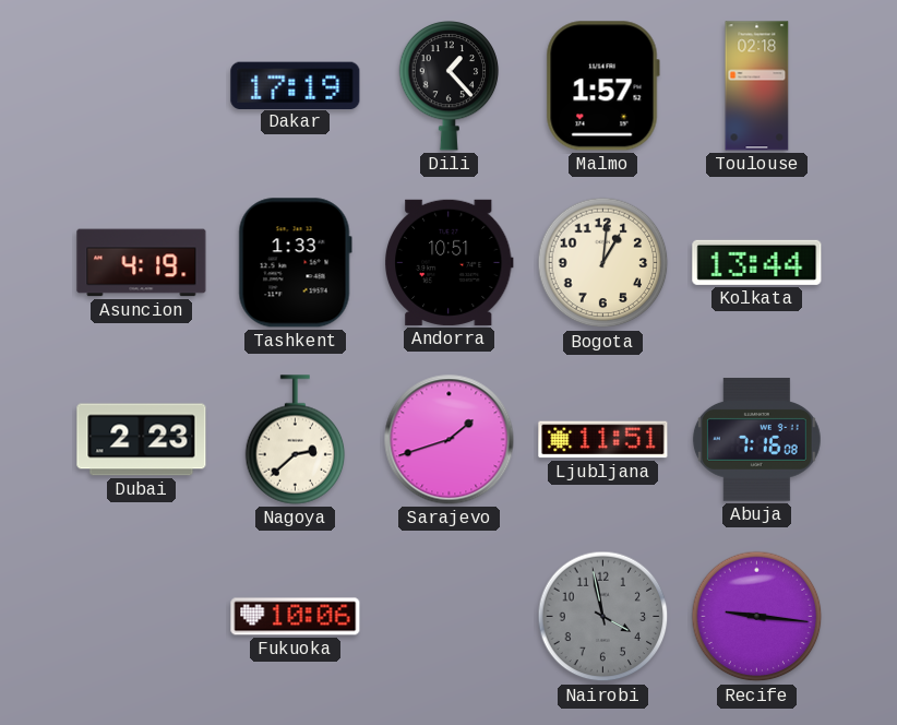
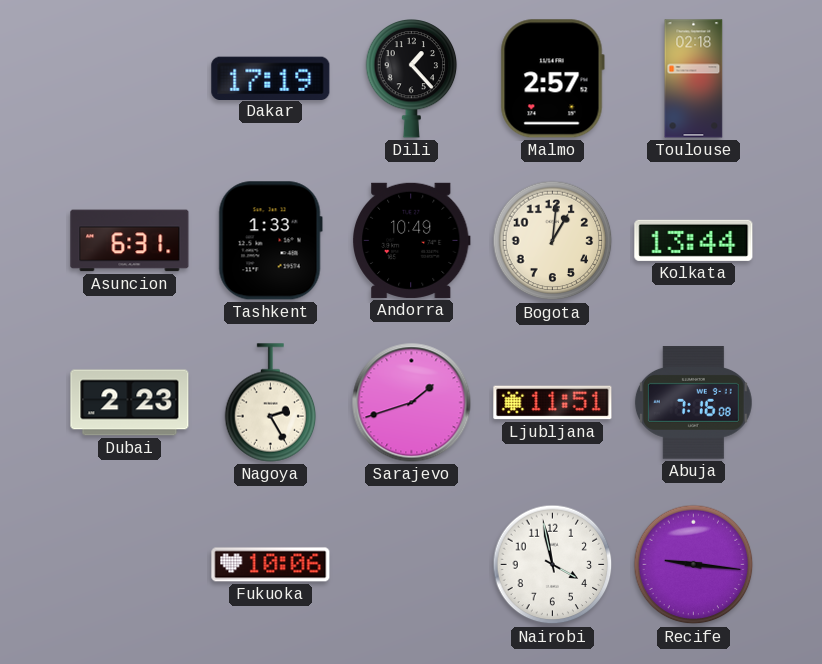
Malmo: 1:57 -> 2:57 (552, 79)
Asuncion: 4:19 -> 6:31 (130, 241)
Andorra: 10:51 -> 10:49 (412, 240)
Nagoya: 2:38 -> 2:25 (271, 403)
Nairobi dial: grey -> white (553, 565)
